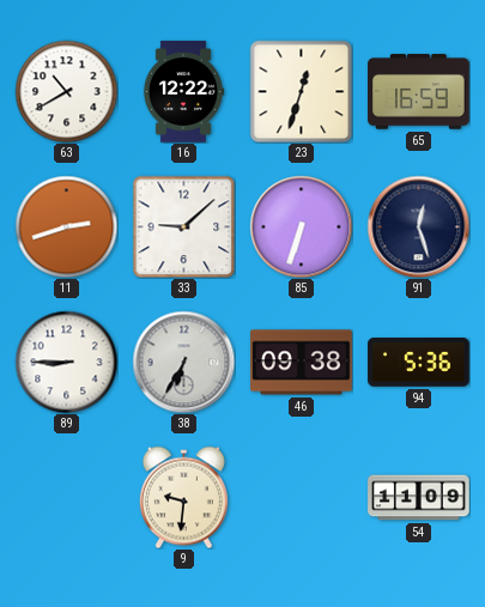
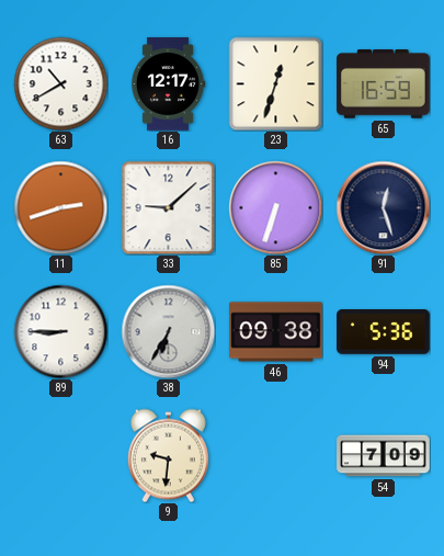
16: 12:22 -> 12:17 (168, 84)
54: 11:09 -> 7:09 (384, 456)
